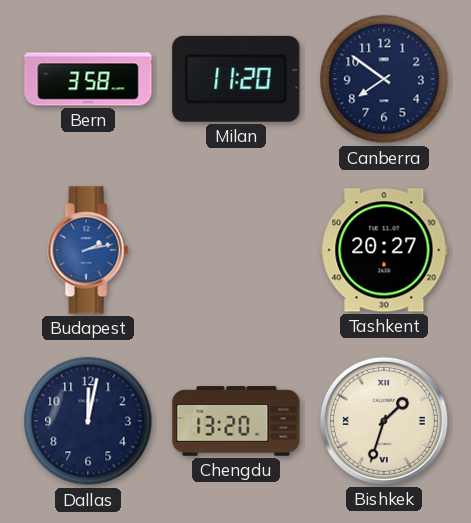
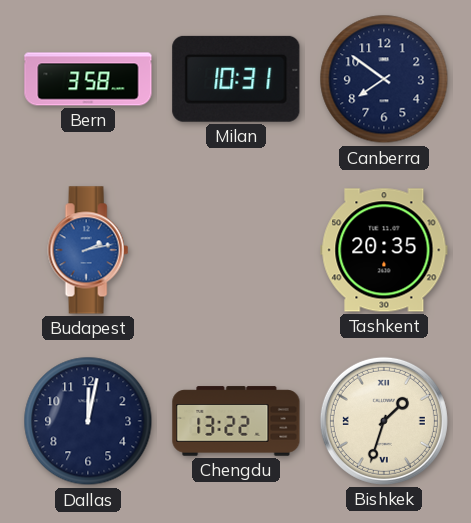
Milan: 11:20 -> 10:31 (236, 79)
Tashkent: 20:27 -> 20:35 (384, 250)
Chengdu: 13:20 -> 13:22 (236, 421)
